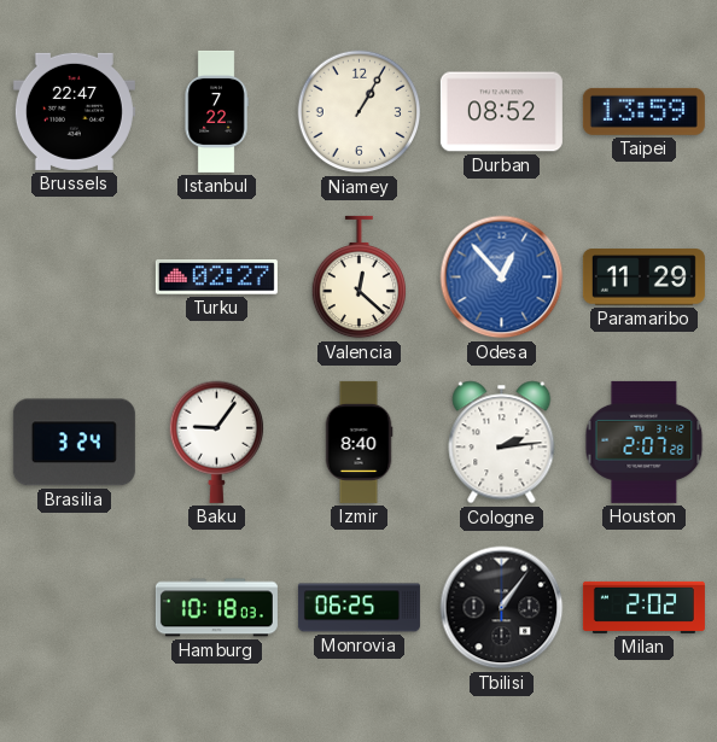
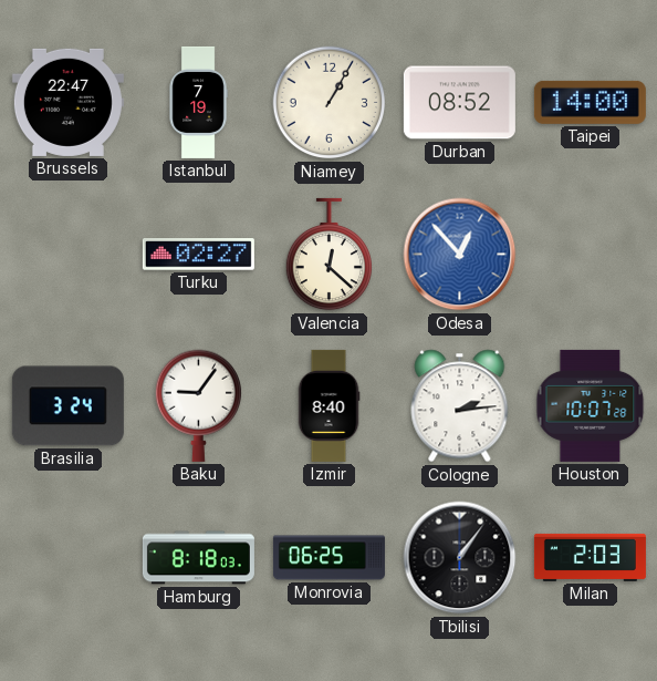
Istanbul: 7:22 -> 7:19 (198, 102)
Taipei: 13:59 -> 14:00 (590, 102)
Paramaribo: 11:29 -> none (643, 277)
Houston: 2:07 -> 10:07 (591, 405)
Hamburg: 10:18 -> 8:18 (198, 558)
Milan: 2:02 -> 2:03 (590, 557)
